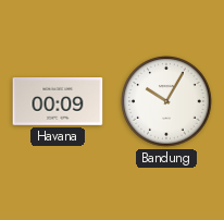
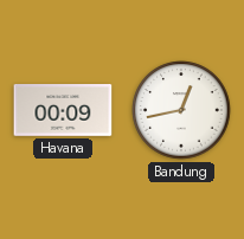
Bandung: 10:05 -> 12:43 (181, 110)
